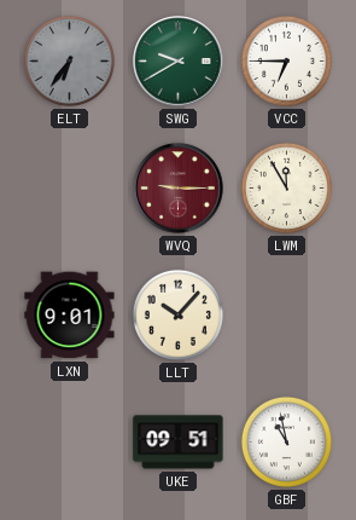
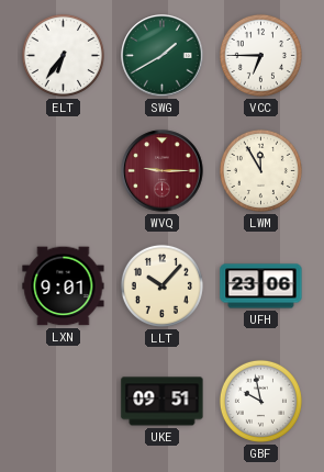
ELT dial: grey -> white (63, 55)
SWG: 9:40 -> 1:40 (163, 56)
UFH: none -> 23:06 (261, 286)
GBF: 10:58 -> 9:58 (260, 401)
